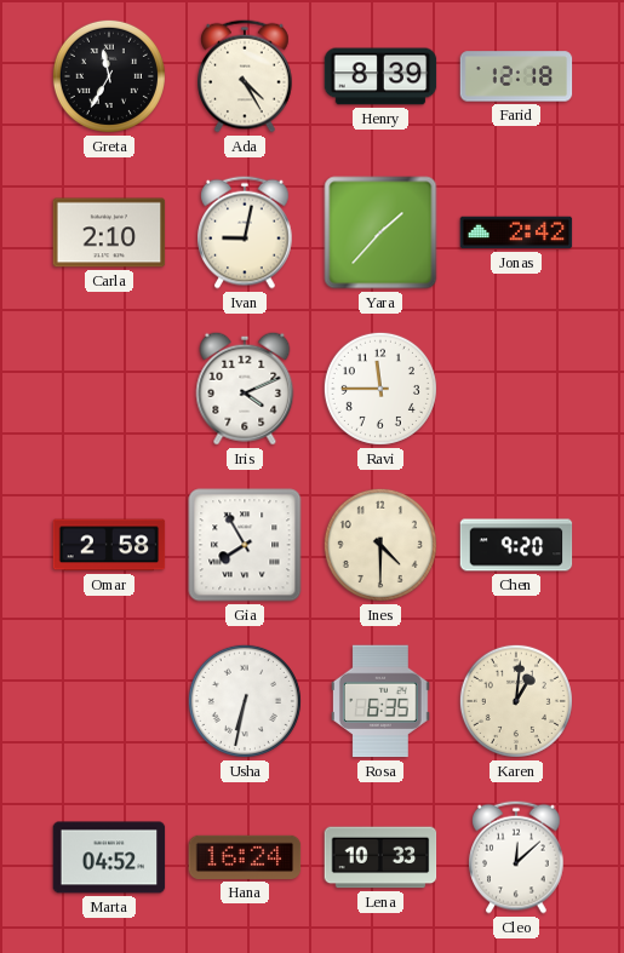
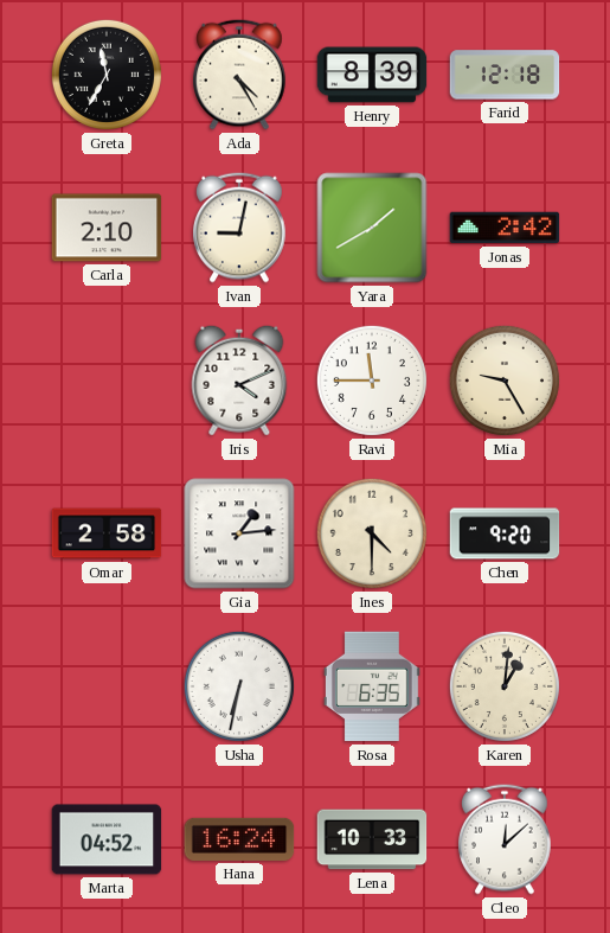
Yara: 1:37 -> 1:40 (372, 228)
Mia: none -> 9:25 (505, 381)
Gia: 7:55 -> 1:14 (239, 533)
